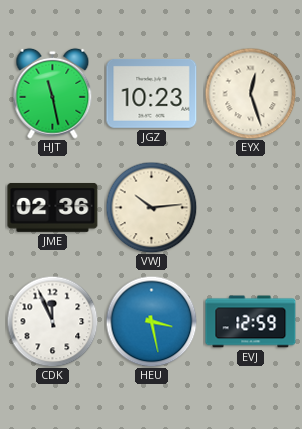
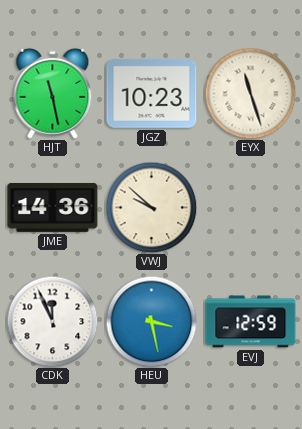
EYX: 12:27 -> 11:27 (250, 93)
JME: 02:36 -> 14:36 (53, 207)
VWJ: 10:14 -> 9:52 (151, 207)
